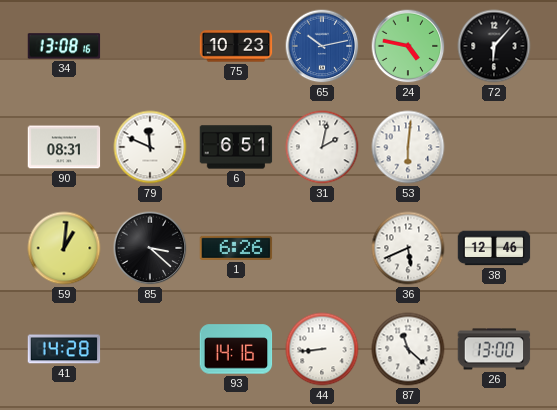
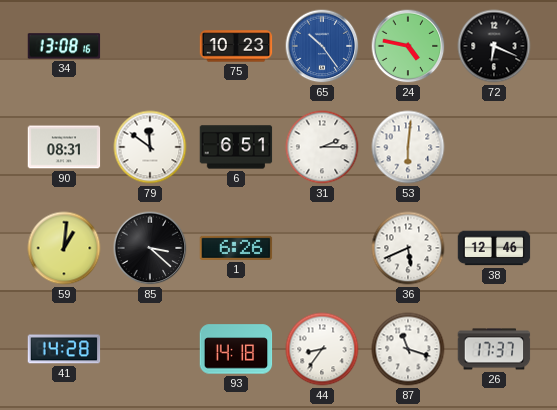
65: 10:13 -> 10:24 (322, 46)
72: 6:07 -> 6:19 (494, 46)
79: 11:49 -> 11:51 (150, 147)
31: 2:02 -> 2:15 (322, 147)
93: 14:16 -> 14:18 (236, 349)
44: 8:44 -> 8:36 (322, 349)
87: 11:22 -> 11:18 (408, 349)
26: 13:00 -> 17:37 (494, 349)
